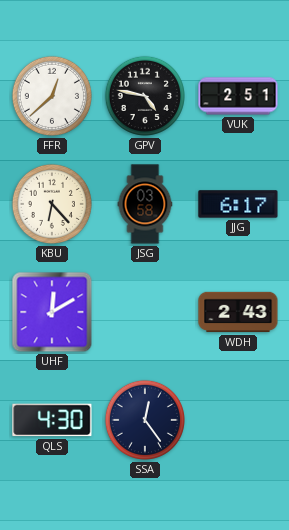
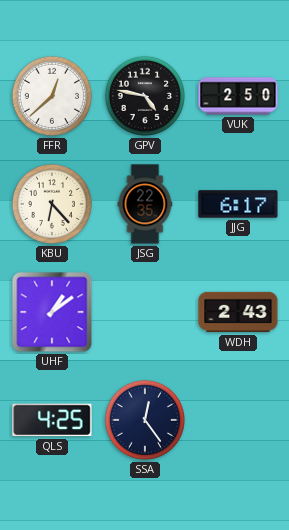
VUK: 2:51 -> 2:50 (238, 96)
JSG: 03:58 -> 22:35 (145, 204)
UHF: 12:10 -> 1:09 (52, 312)
QLS: 4:30 -> 4:25 (52, 420)
